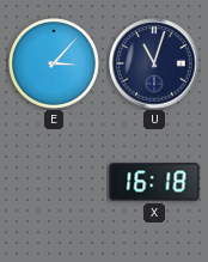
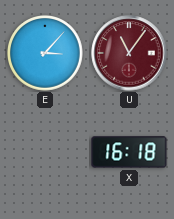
U: 11:03 -> 11:06 (129, 53)
U dial: navy -> burgundy (129, 53)
